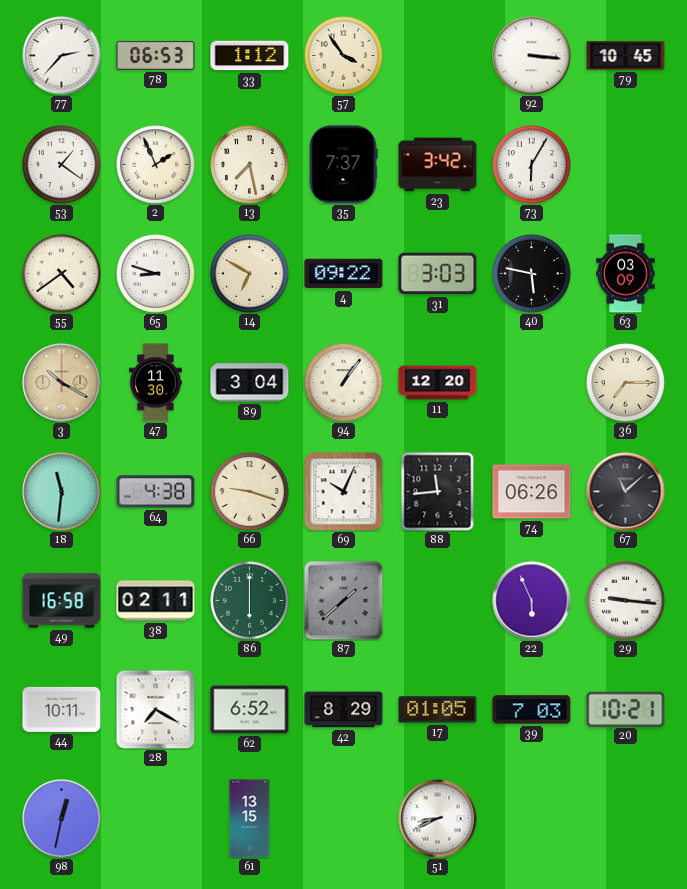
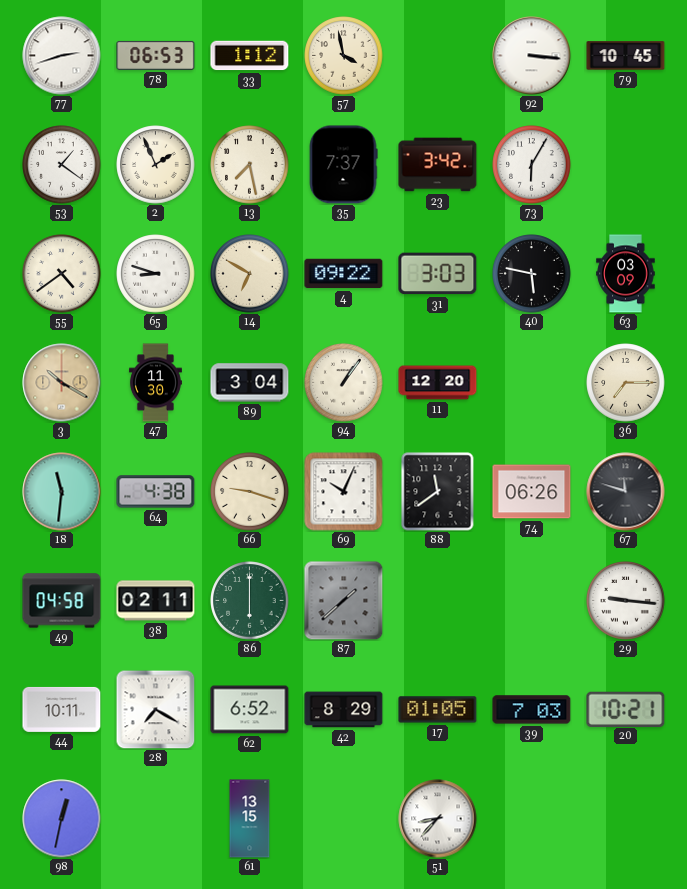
77: 2:37 -> 2:42 (62, 56)
57: 3:54 -> 3:58 (344, 56)
88: 11:44 -> 11:39 (438, 492)
67: 11:08 -> 11:48 (626, 492)
49: 16:58 -> 04:58 (62, 601)
22: 5:56 -> none (532, 601)
51: 8:41 -> 8:37 (438, 819)
